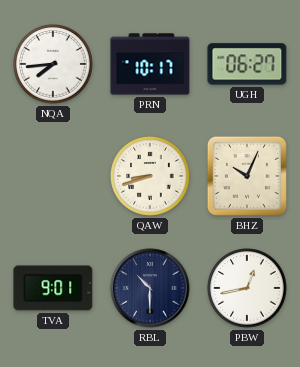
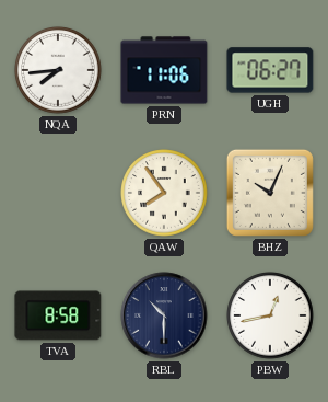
PRN: 10:17 -> 11:06 (164, 70)
QAW: 8:42 -> 7:54 (164, 193)
TVA: 9:01 -> 8:58 (58, 315)
